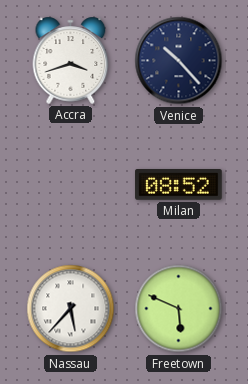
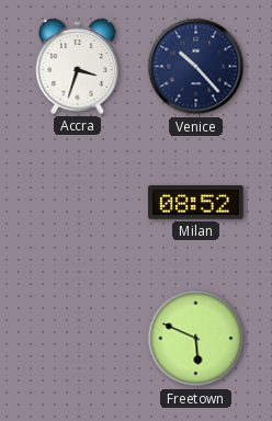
Accra: 3:42 -> 3:33 (78, 66)
Nassau: 5:37 -> none (71, 309)
